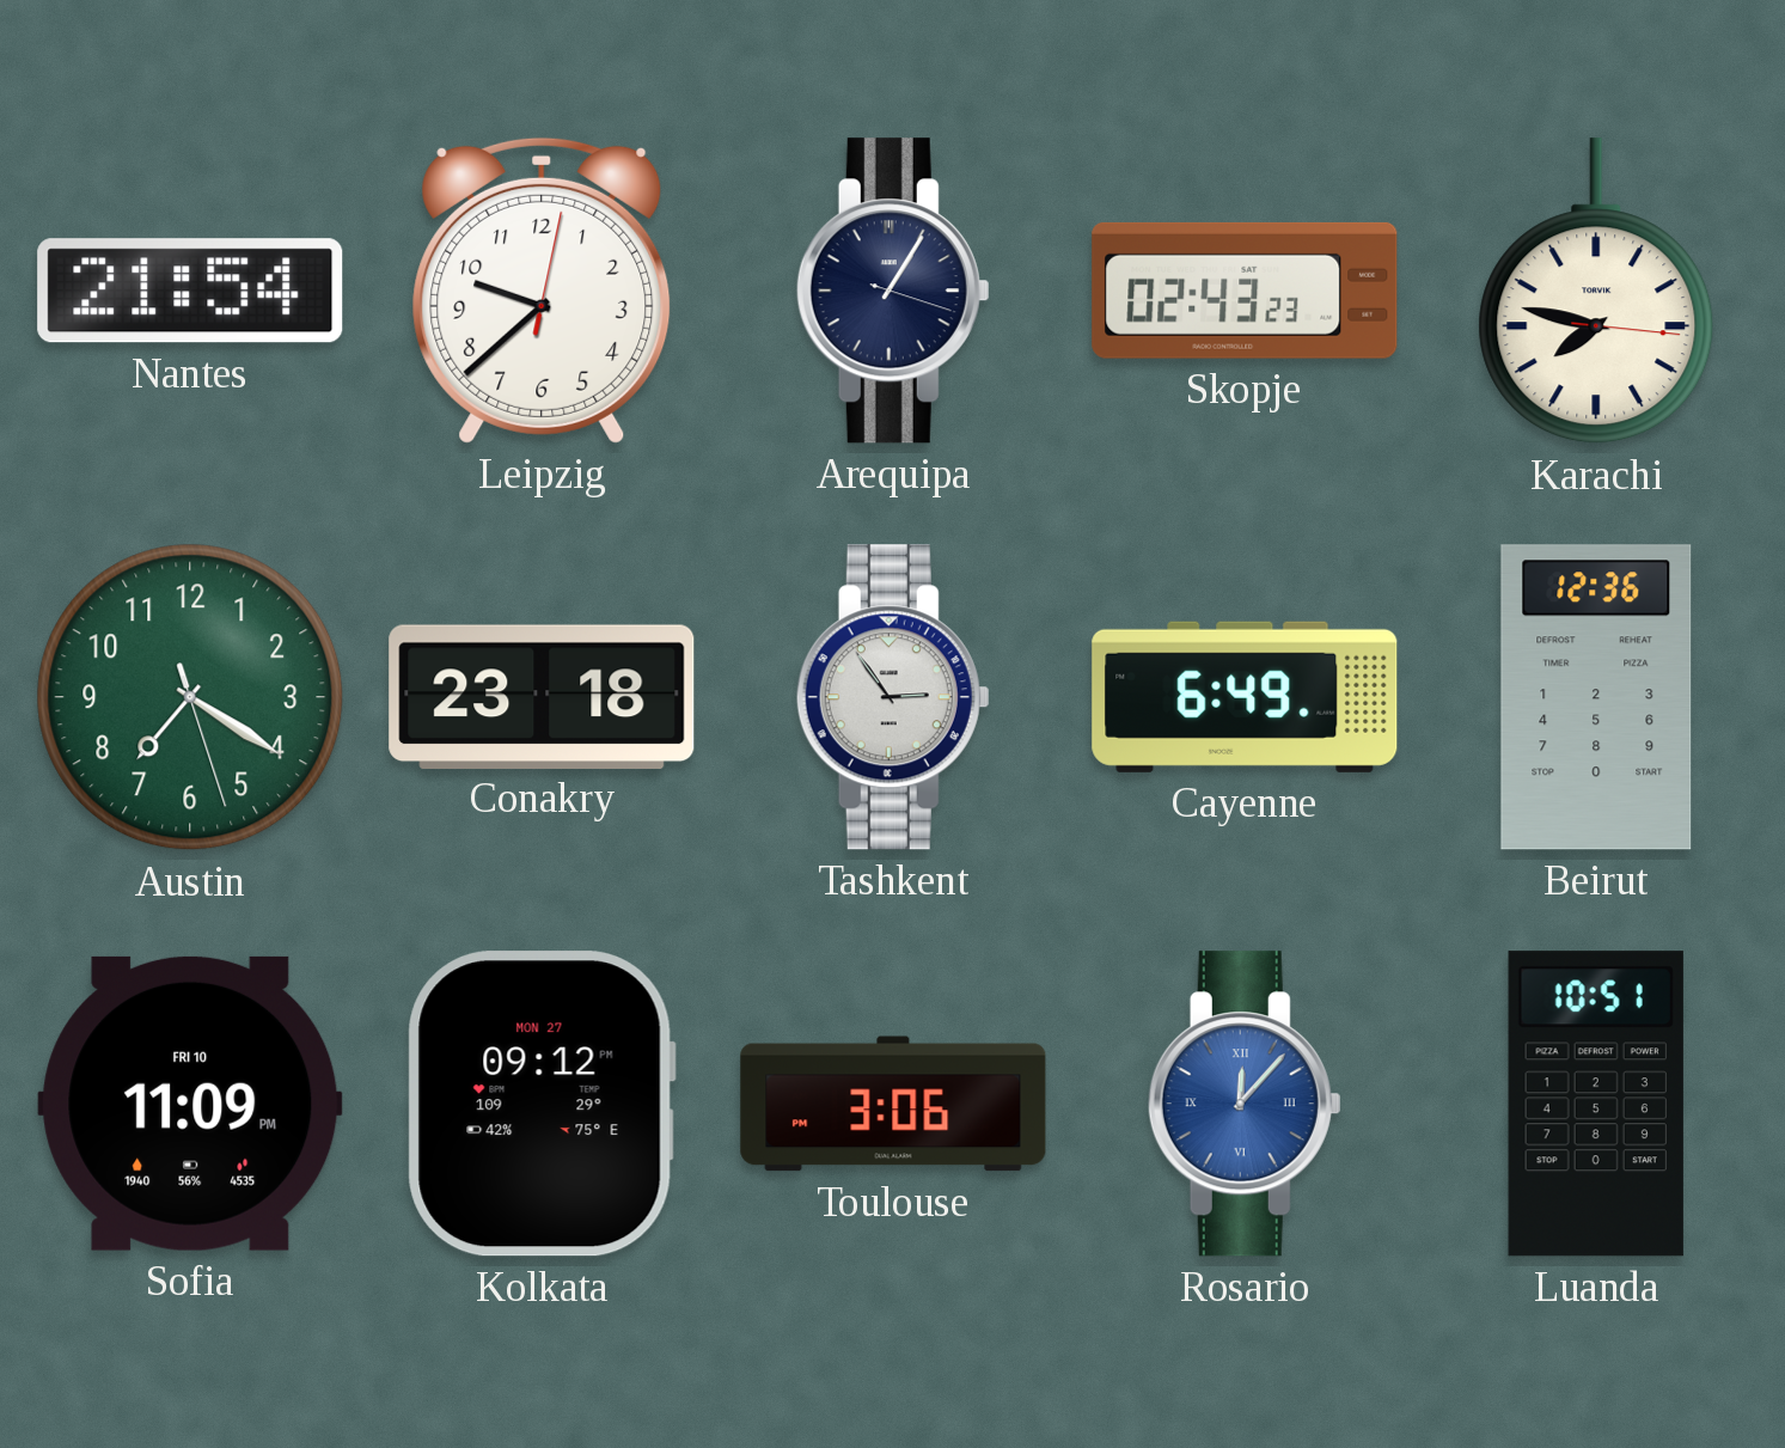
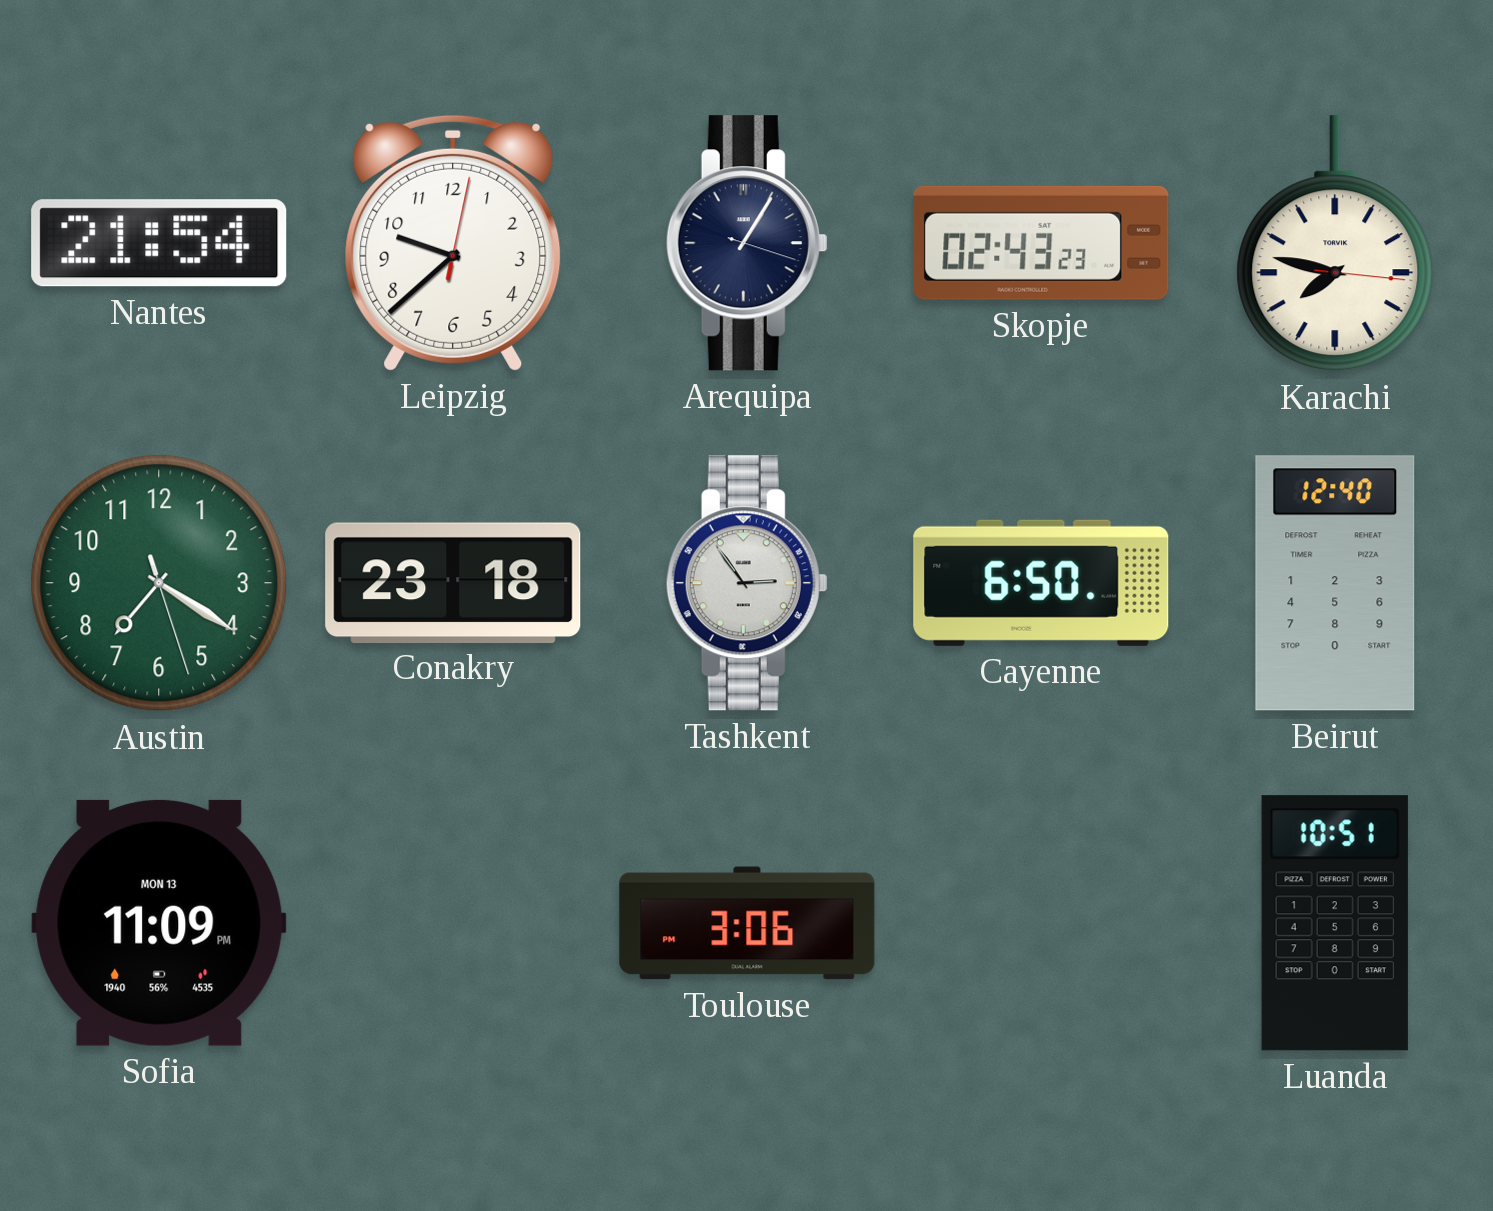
Cayenne: 6:49 -> 6:50 (1041, 583)
Beirut: 12:36 -> 12:40 (1335, 583)
Sofia date: FRI 10 -> MON 13 (159, 923)
Kolkata: 09:12 -> none (542, 1104)
Rosario: 12:07 -> none (1245, 1104)
